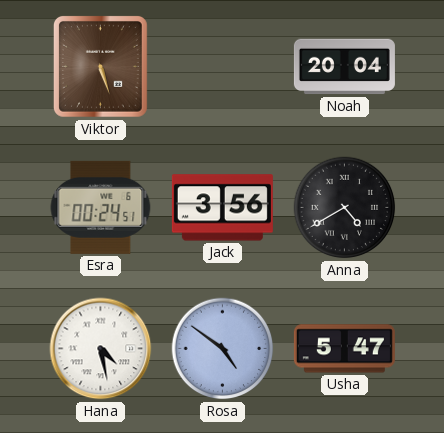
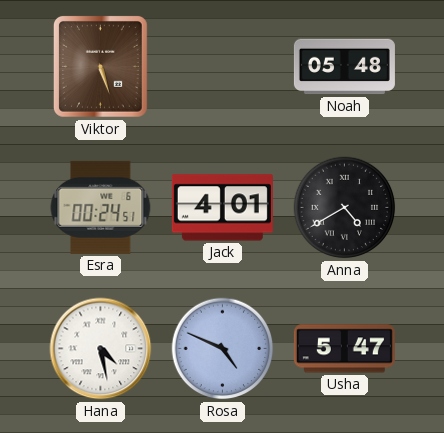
Noah: 20:04 -> 05:48 (344, 67)
Jack: 3:56 -> 4:01 (222, 208)
Rosa: 4:51 -> 4:49 (223, 349)
